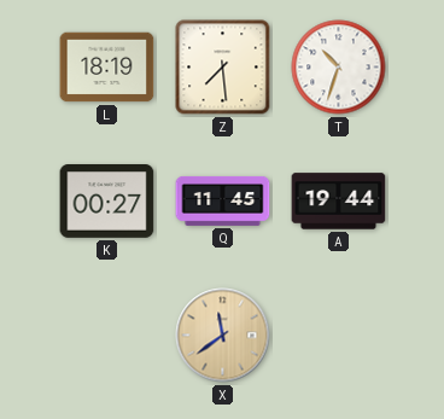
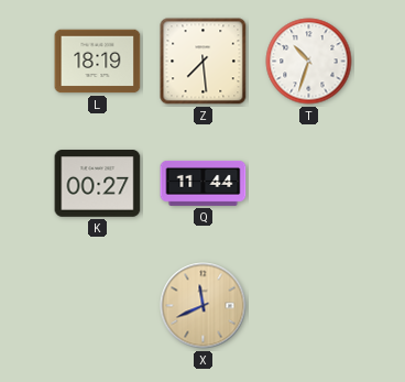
Q: 11:45 -> 11:44 (204, 183)
A: 19:44 -> none (339, 202)
X: 11:39 -> 11:41 (204, 306)
